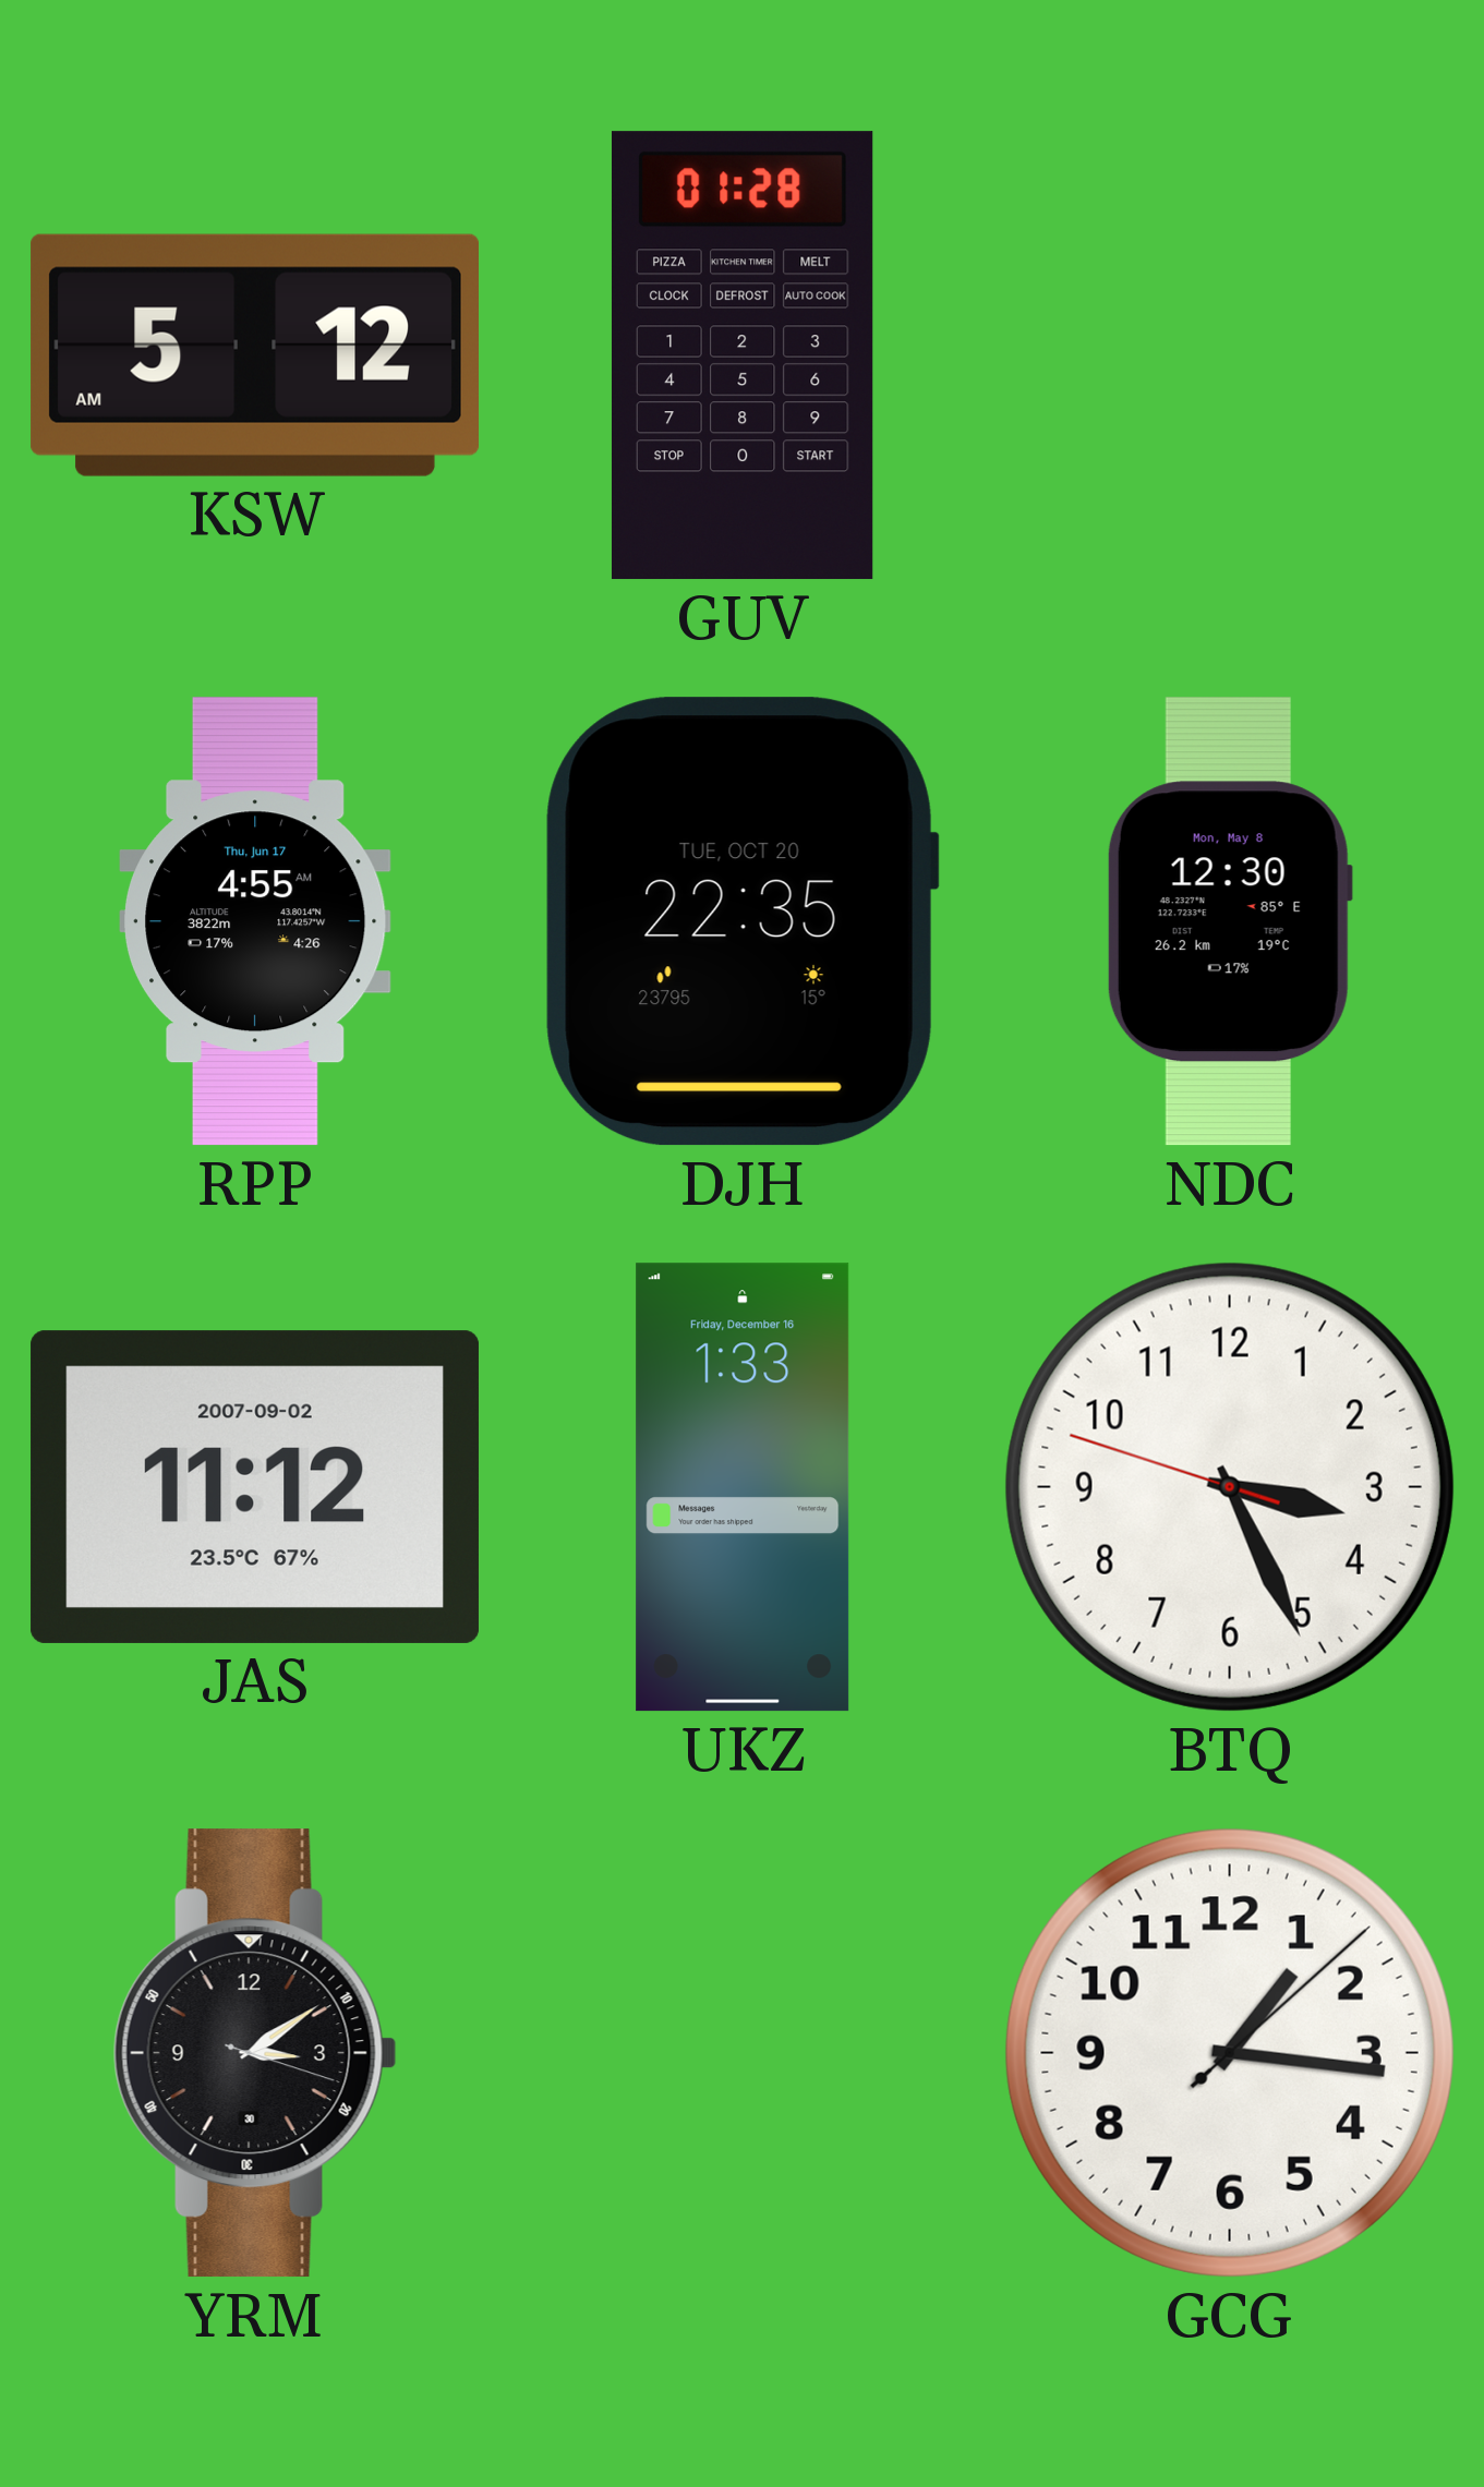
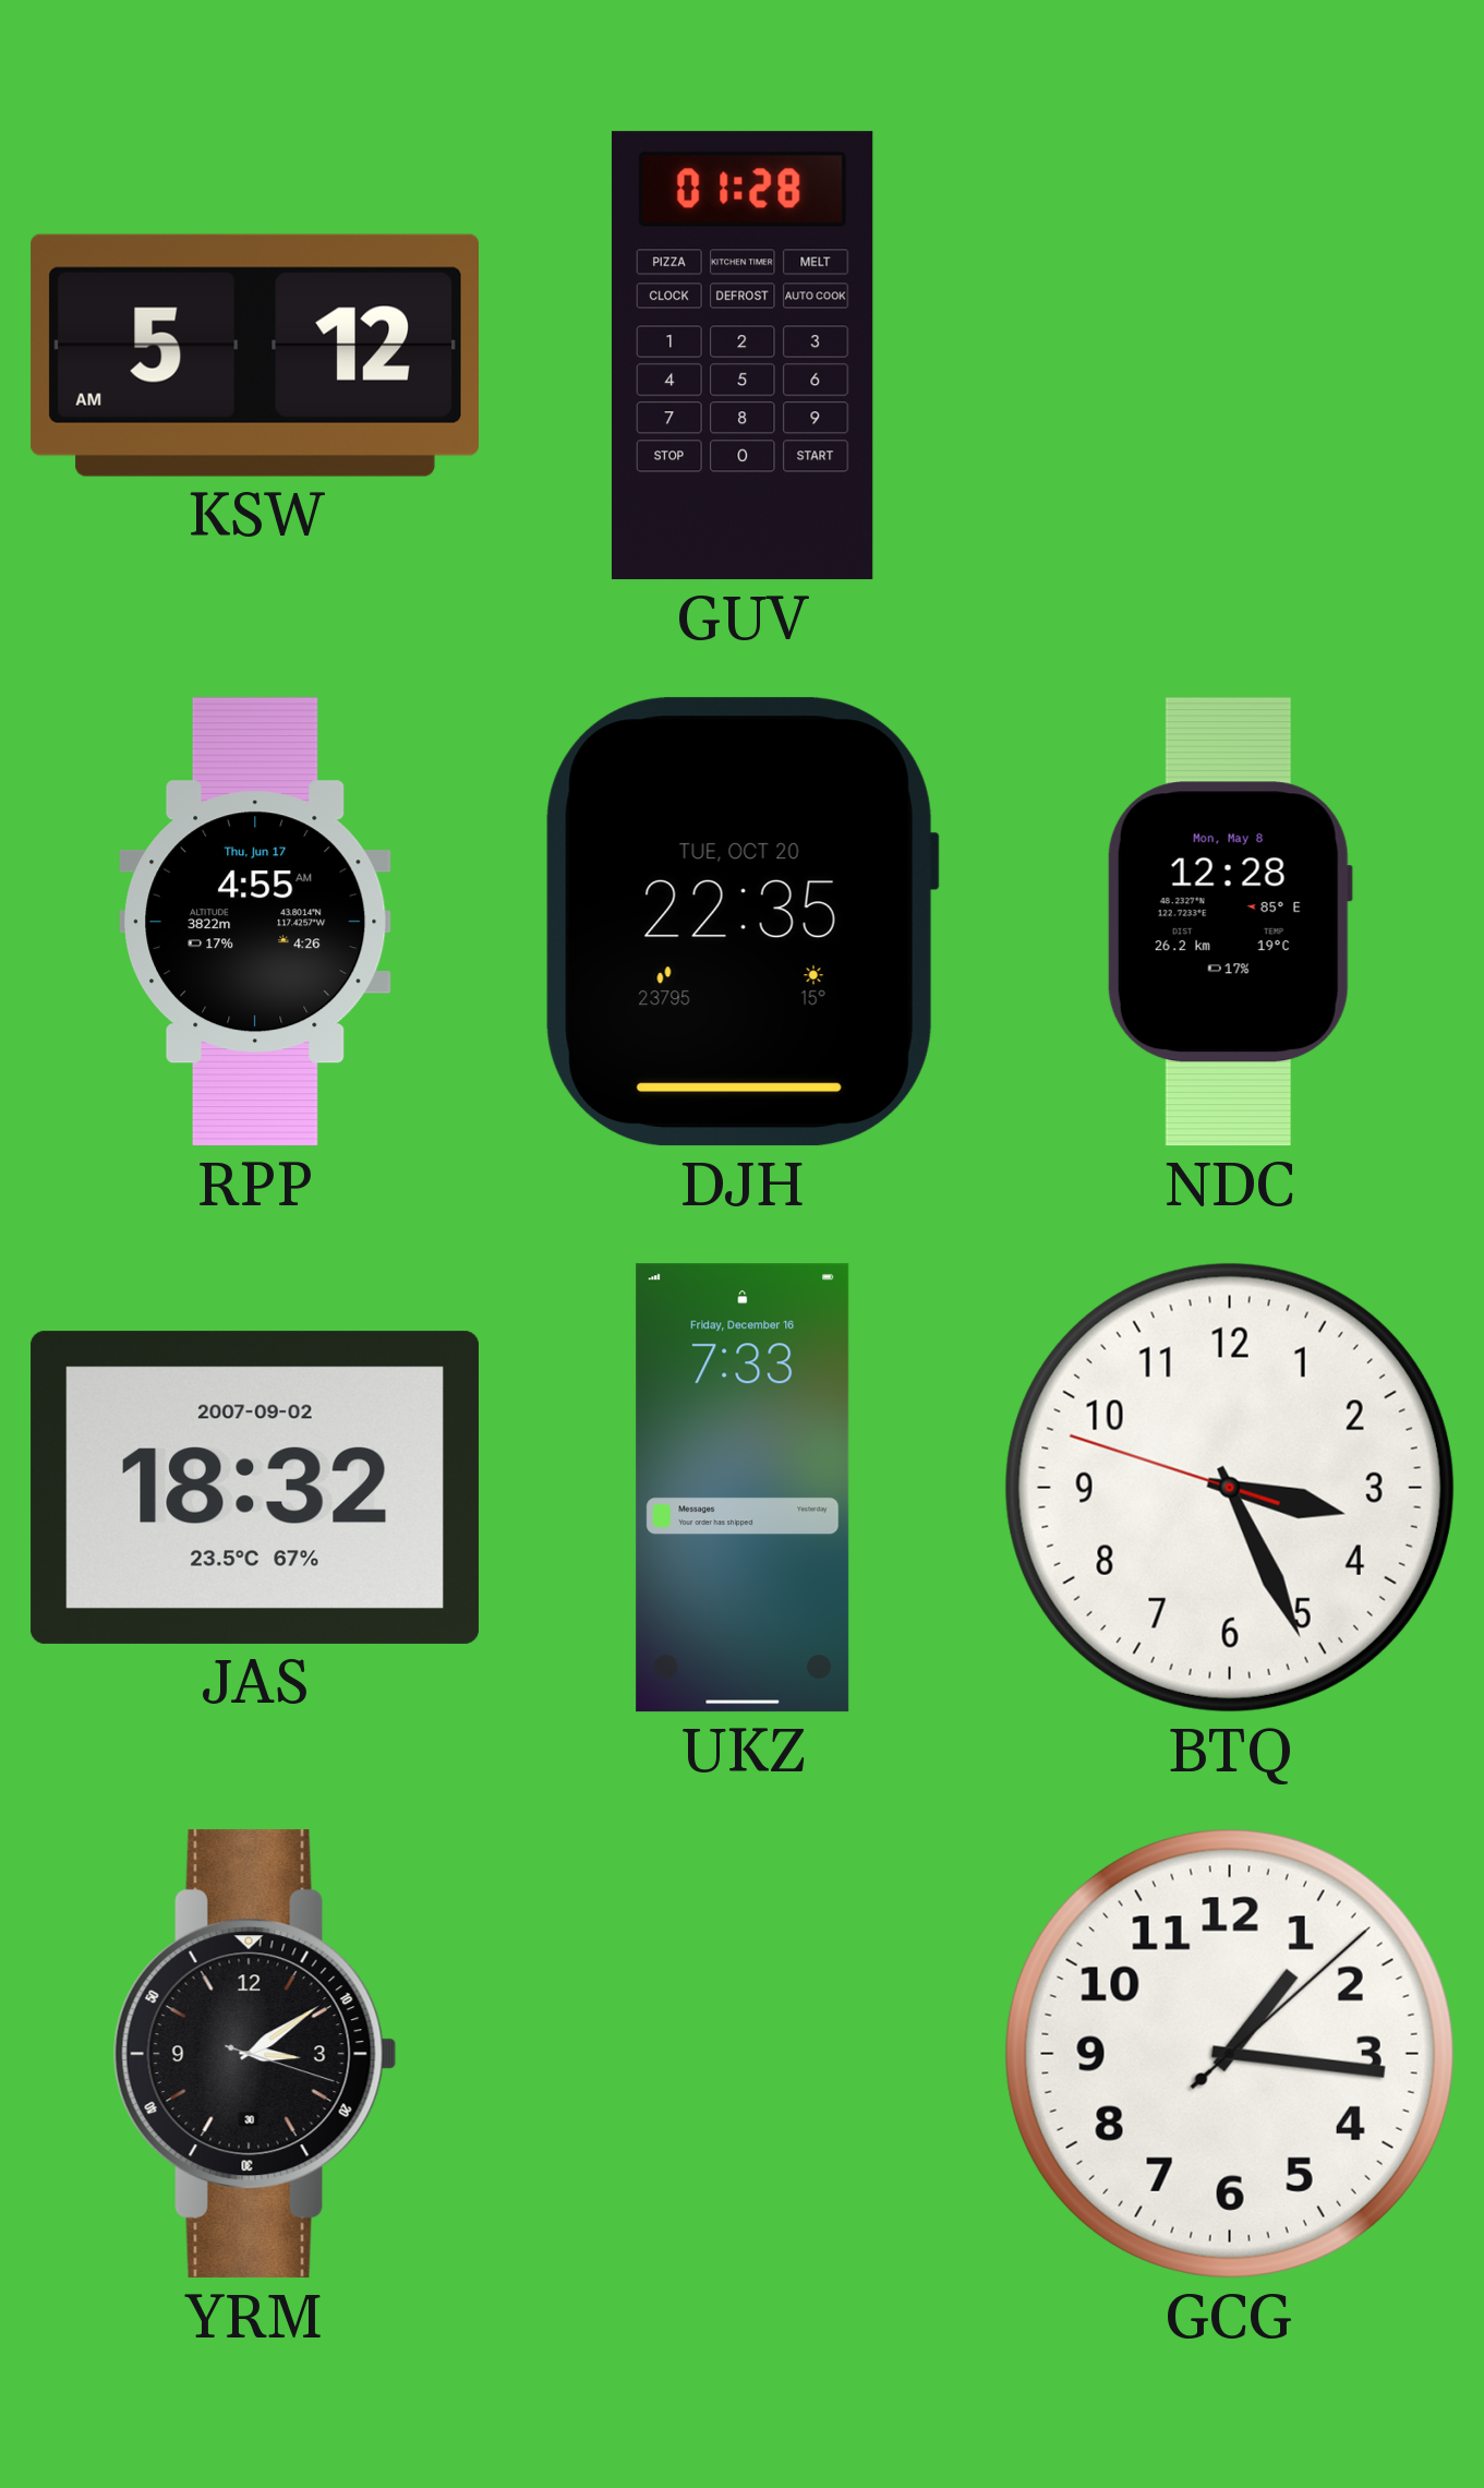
NDC: 12:30 -> 12:28 (1230, 922)
JAS: 11:12 -> 18:32 (255, 1488)
UKZ: 1:33 -> 7:33 (743, 1488)
